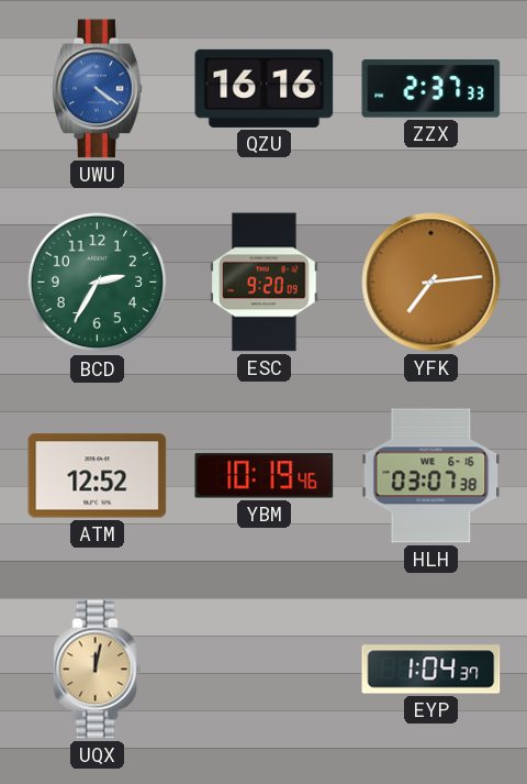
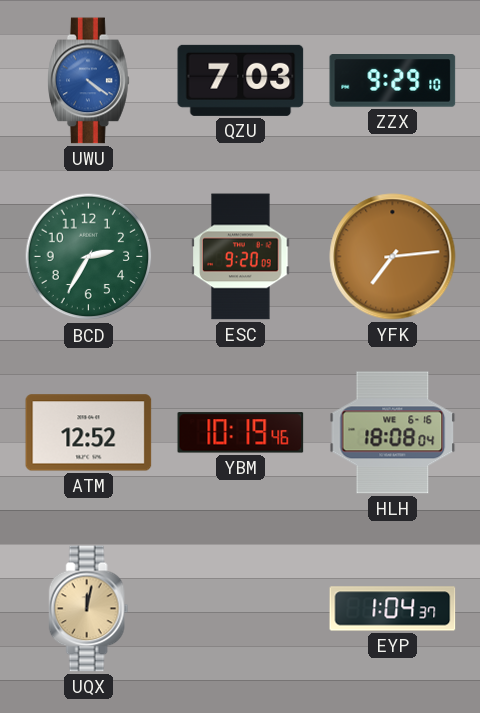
QZU: 16:16 -> 7:03 (241, 80)
ZZX: 2:37 -> 9:29 (393, 81)
HLH: 03:07 -> 18:08 (393, 433)
